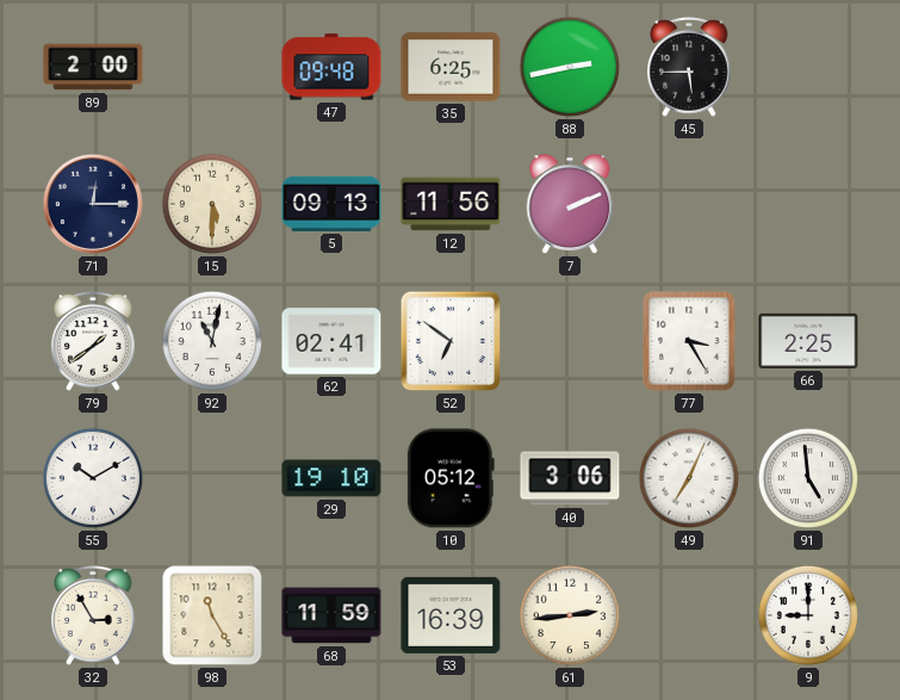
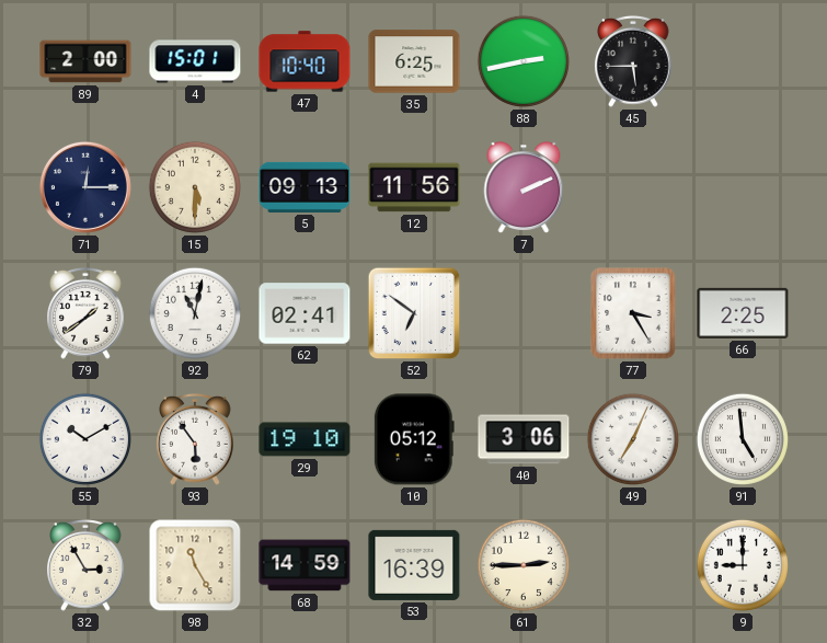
4: none -> 15:01 (195, 61)
47: 09:48 -> 10:40 (305, 61)
93: none -> 5:54 (196, 439)
68: 11:59 -> 14:59 (305, 565)
61: 2:44 -> 2:45 (524, 565)
